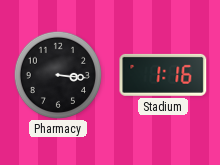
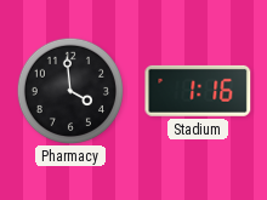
Pharmacy: 3:16 -> 3:59 (69, 90)
